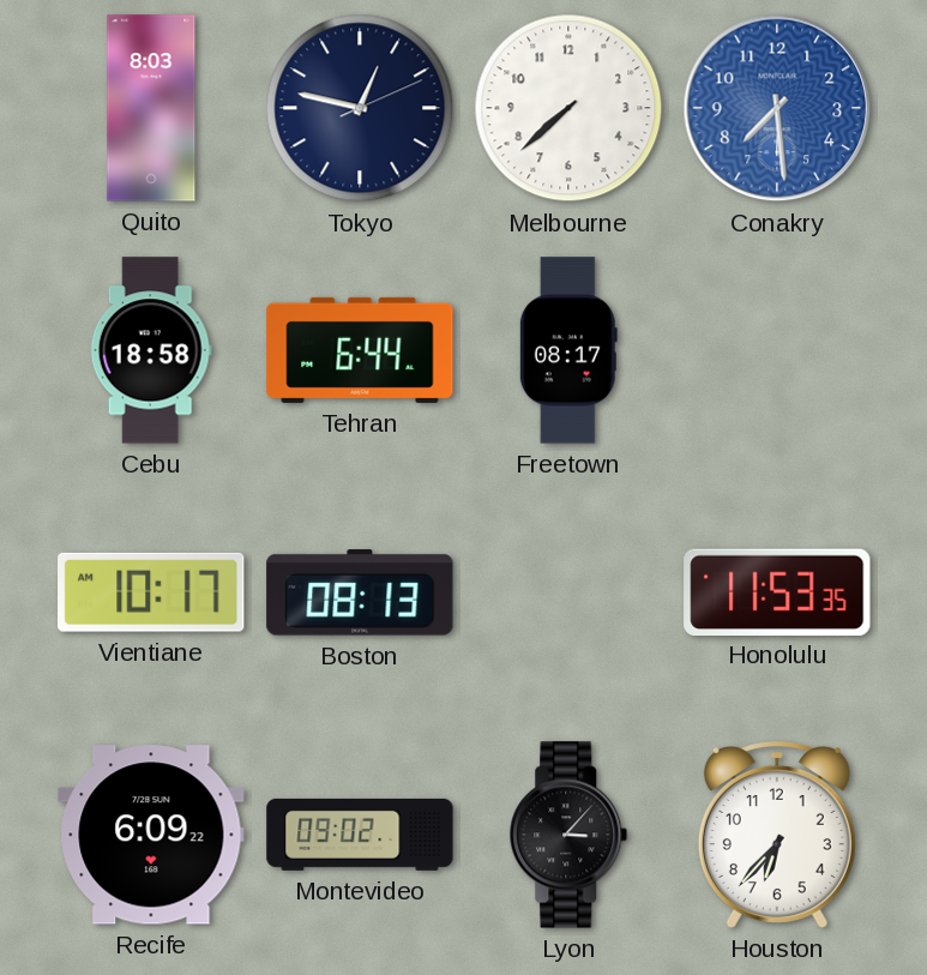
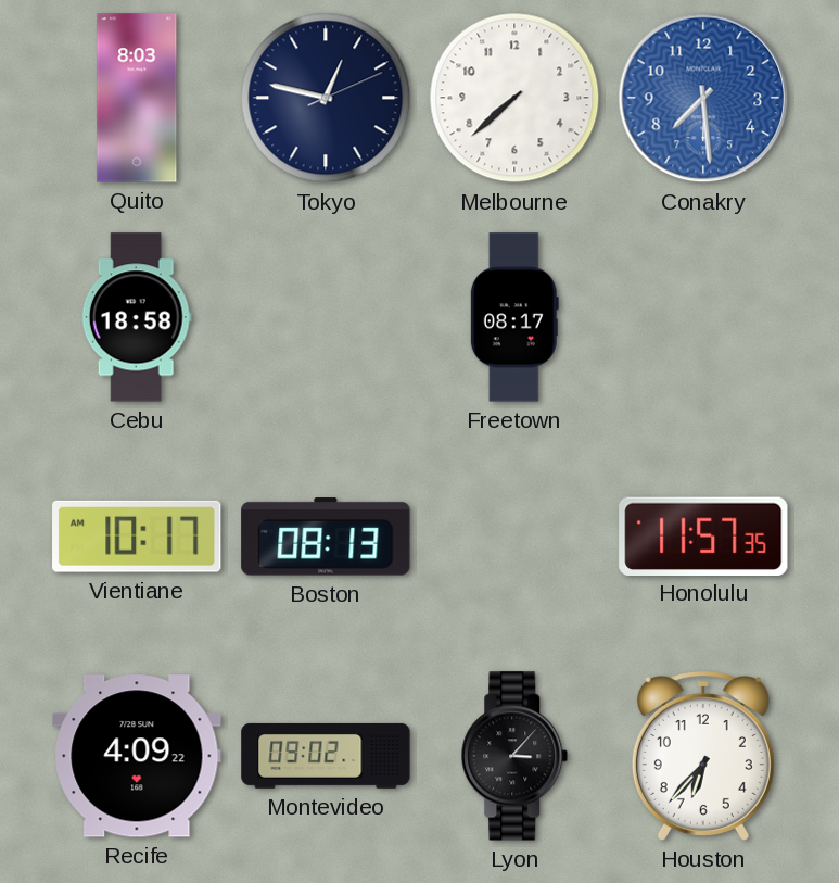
Tehran: 6:44 -> none (360, 350)
Honolulu: 11:53 -> 11:57 (703, 535)
Recife: 6:09 -> 4:09 (137, 756)
